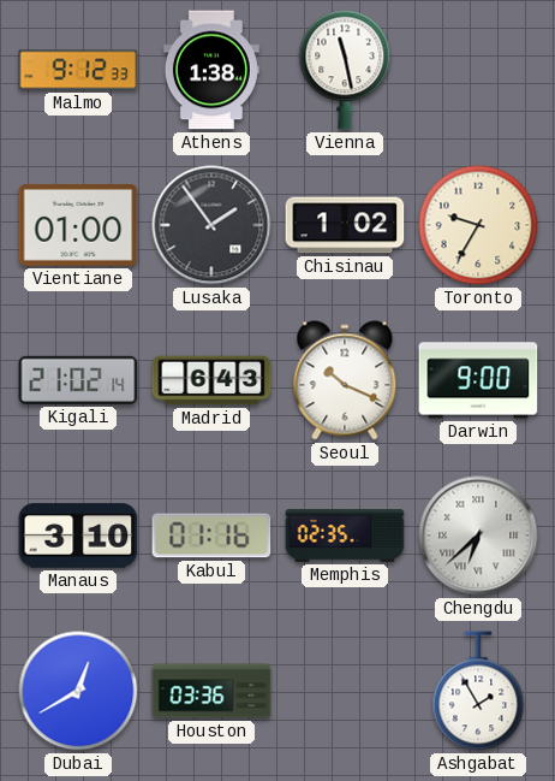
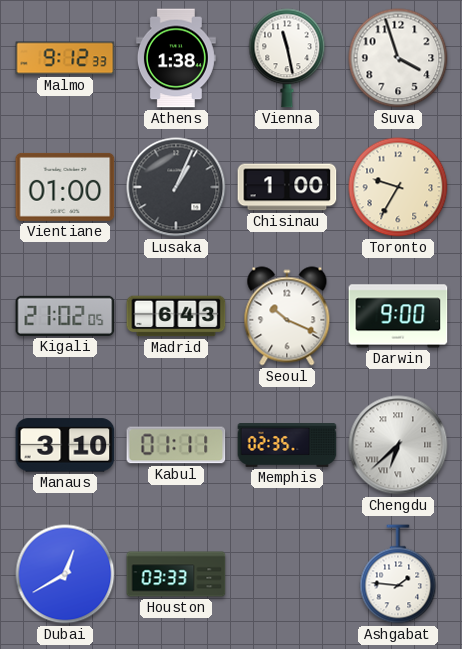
Suva: none -> 3:57 (398, 58)
Lusaka: 1:54 -> 1:04 (176, 187)
Chisinau: 1:02 -> 1:00 (287, 187)
Kigali: 21:02:14 -> 21:02:05 (65, 316)
Kabul: 01:16 -> 01:11 (176, 445)
Houston: 03:36 -> 03:33 (176, 574)
Ashgabat: 1:55 -> 1:46 (398, 574)
